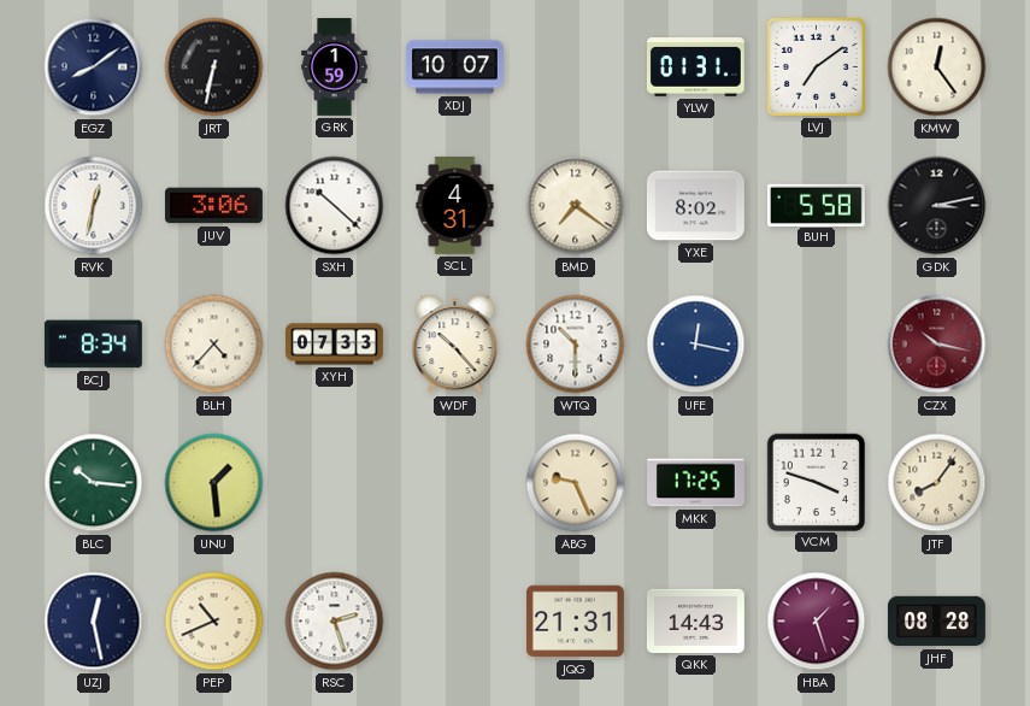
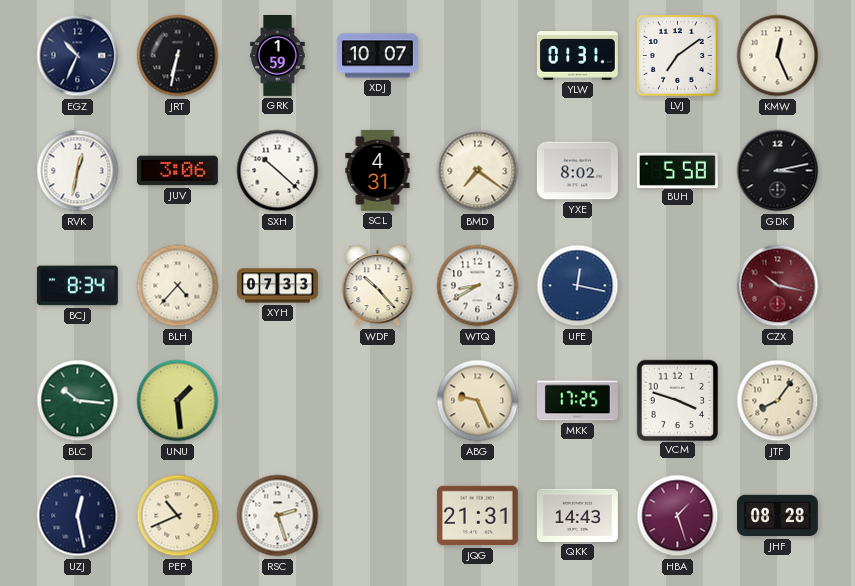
EGZ: 8:09 -> 10:34 (78, 56)
KMW: 12:24 -> 12:26 (778, 56)
WTQ: 10:30 -> 8:40 (478, 286)
